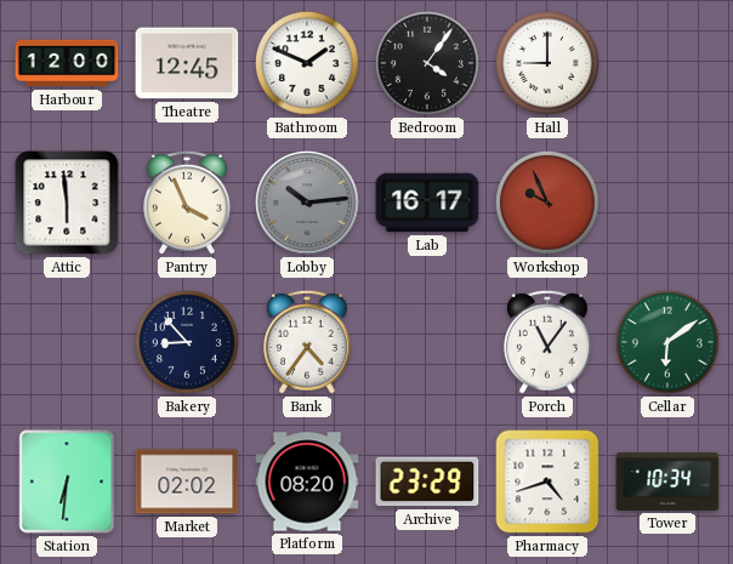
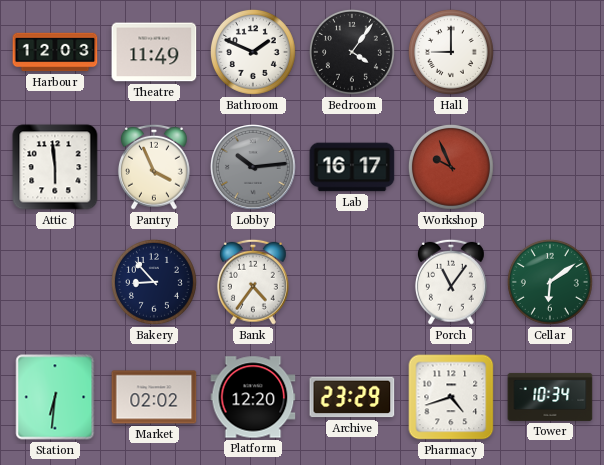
Harbour: 12:00 -> 12:03 (55, 52)
Theatre: 12:45 -> 11:49 (154, 52)
Platform: 08:20 -> 12:20 (253, 397)
